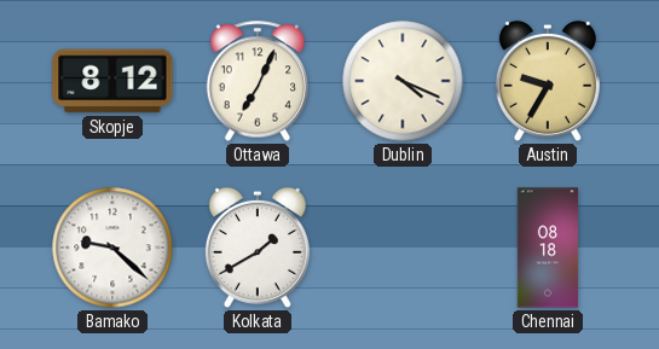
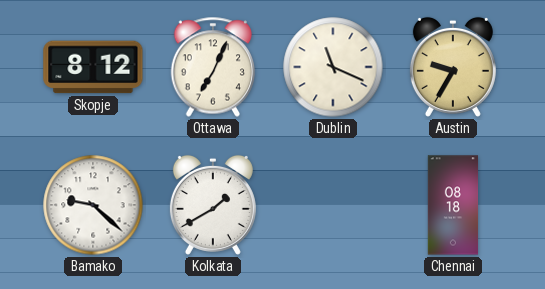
Dublin: 4:19 -> 11:19 (333, 67)
